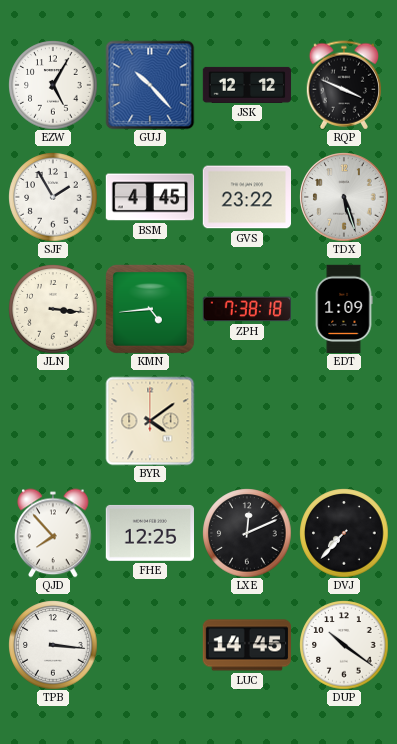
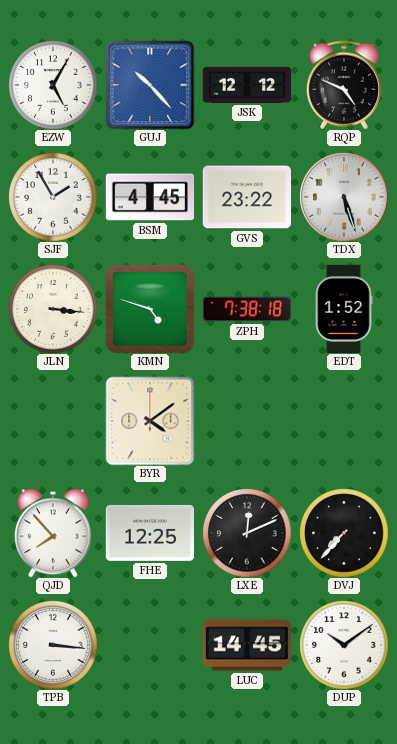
RQP: 3:49 -> 4:49 (343, 85)
KMN: 4:44 -> 4:48 (150, 309)
EDT: 1:09 -> 1:52 (344, 308)
DUP: 10:21 -> 10:09 (344, 645)
